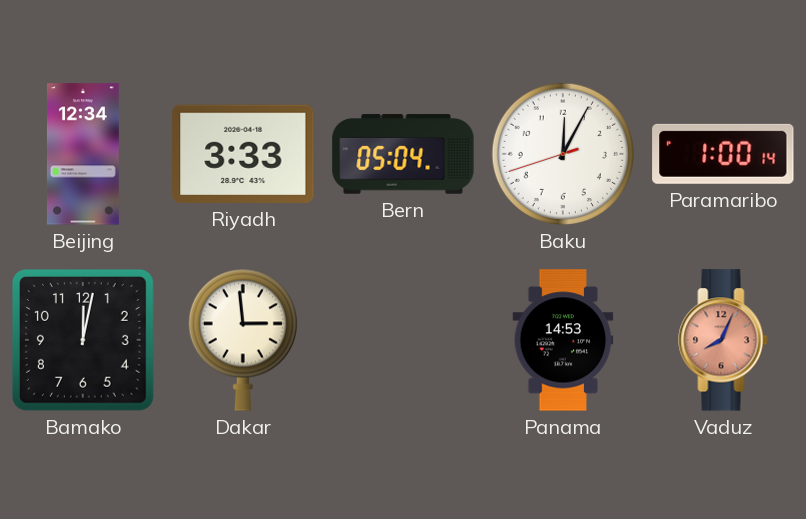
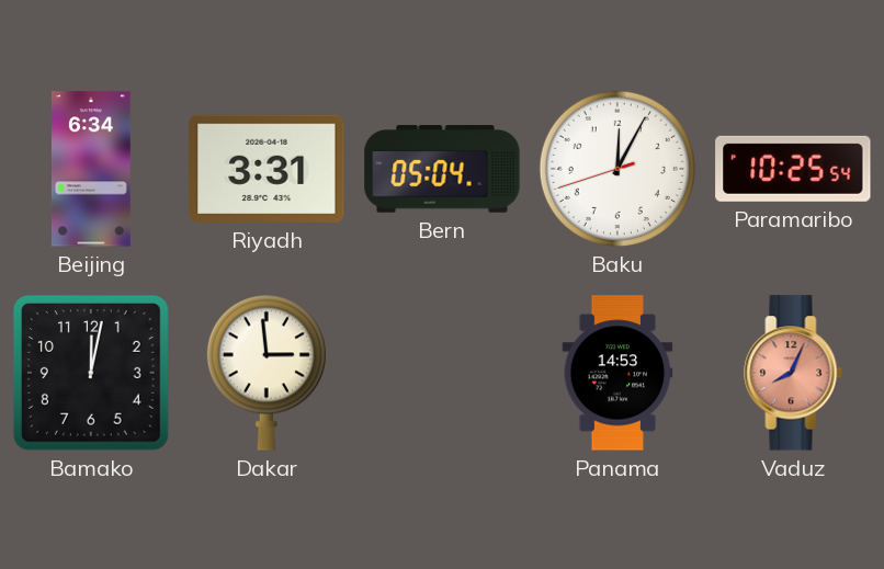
Beijing: 12:34 -> 6:34 (91, 169)
Riyadh: 3:33 -> 3:31 (267, 169)
Paramaribo: 1:00 -> 10:25 (793, 169)
